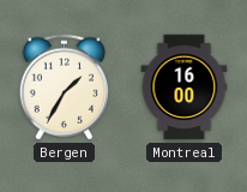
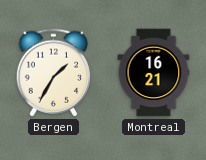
Montreal: 16:00 -> 16:21 (154, 73)
